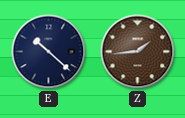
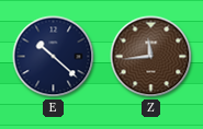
Z: 1:44 -> 11:44 (151, 57)
